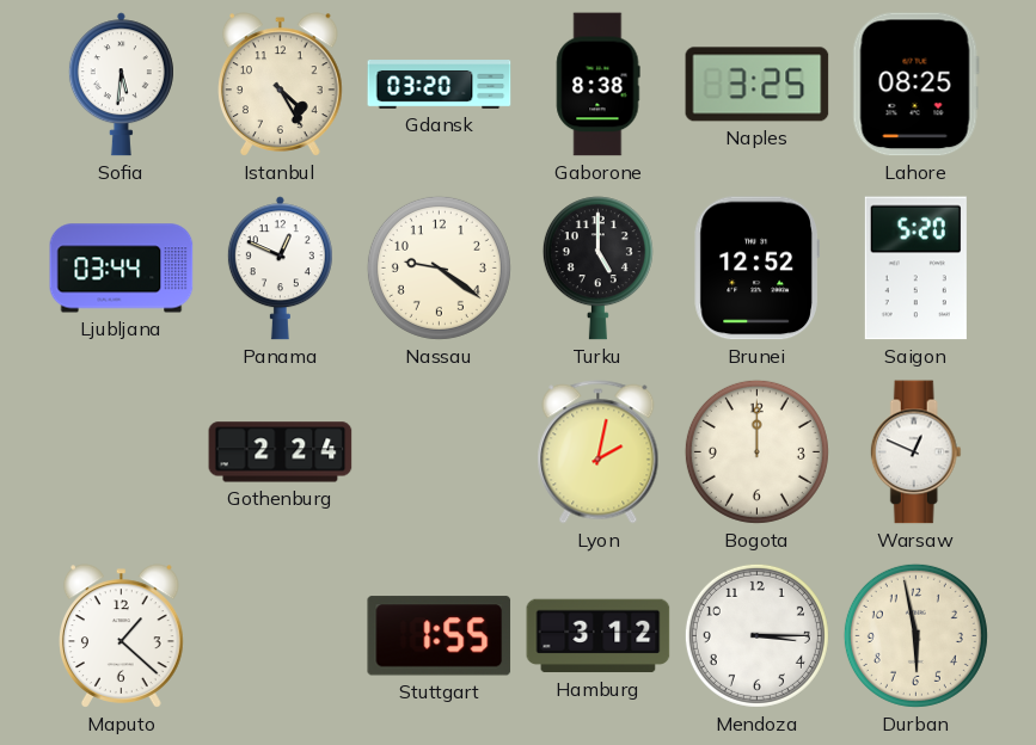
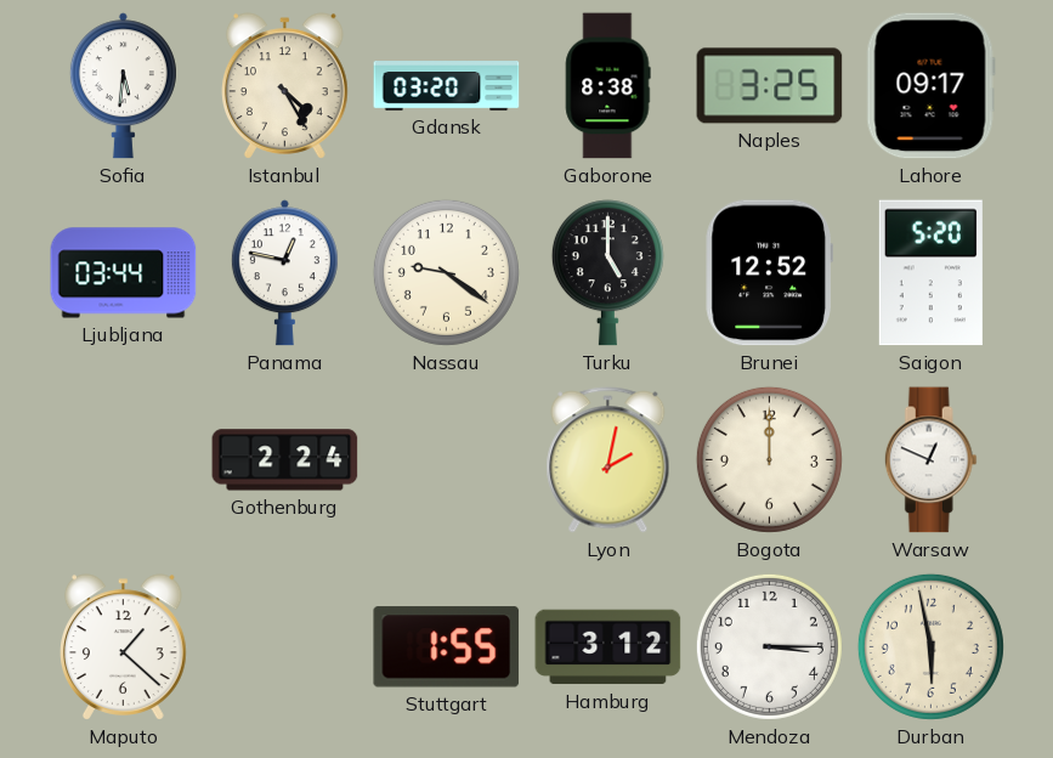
Lahore: 08:25 -> 09:17 (930, 86)
Panama: 12:49 -> 12:47 (284, 273)
